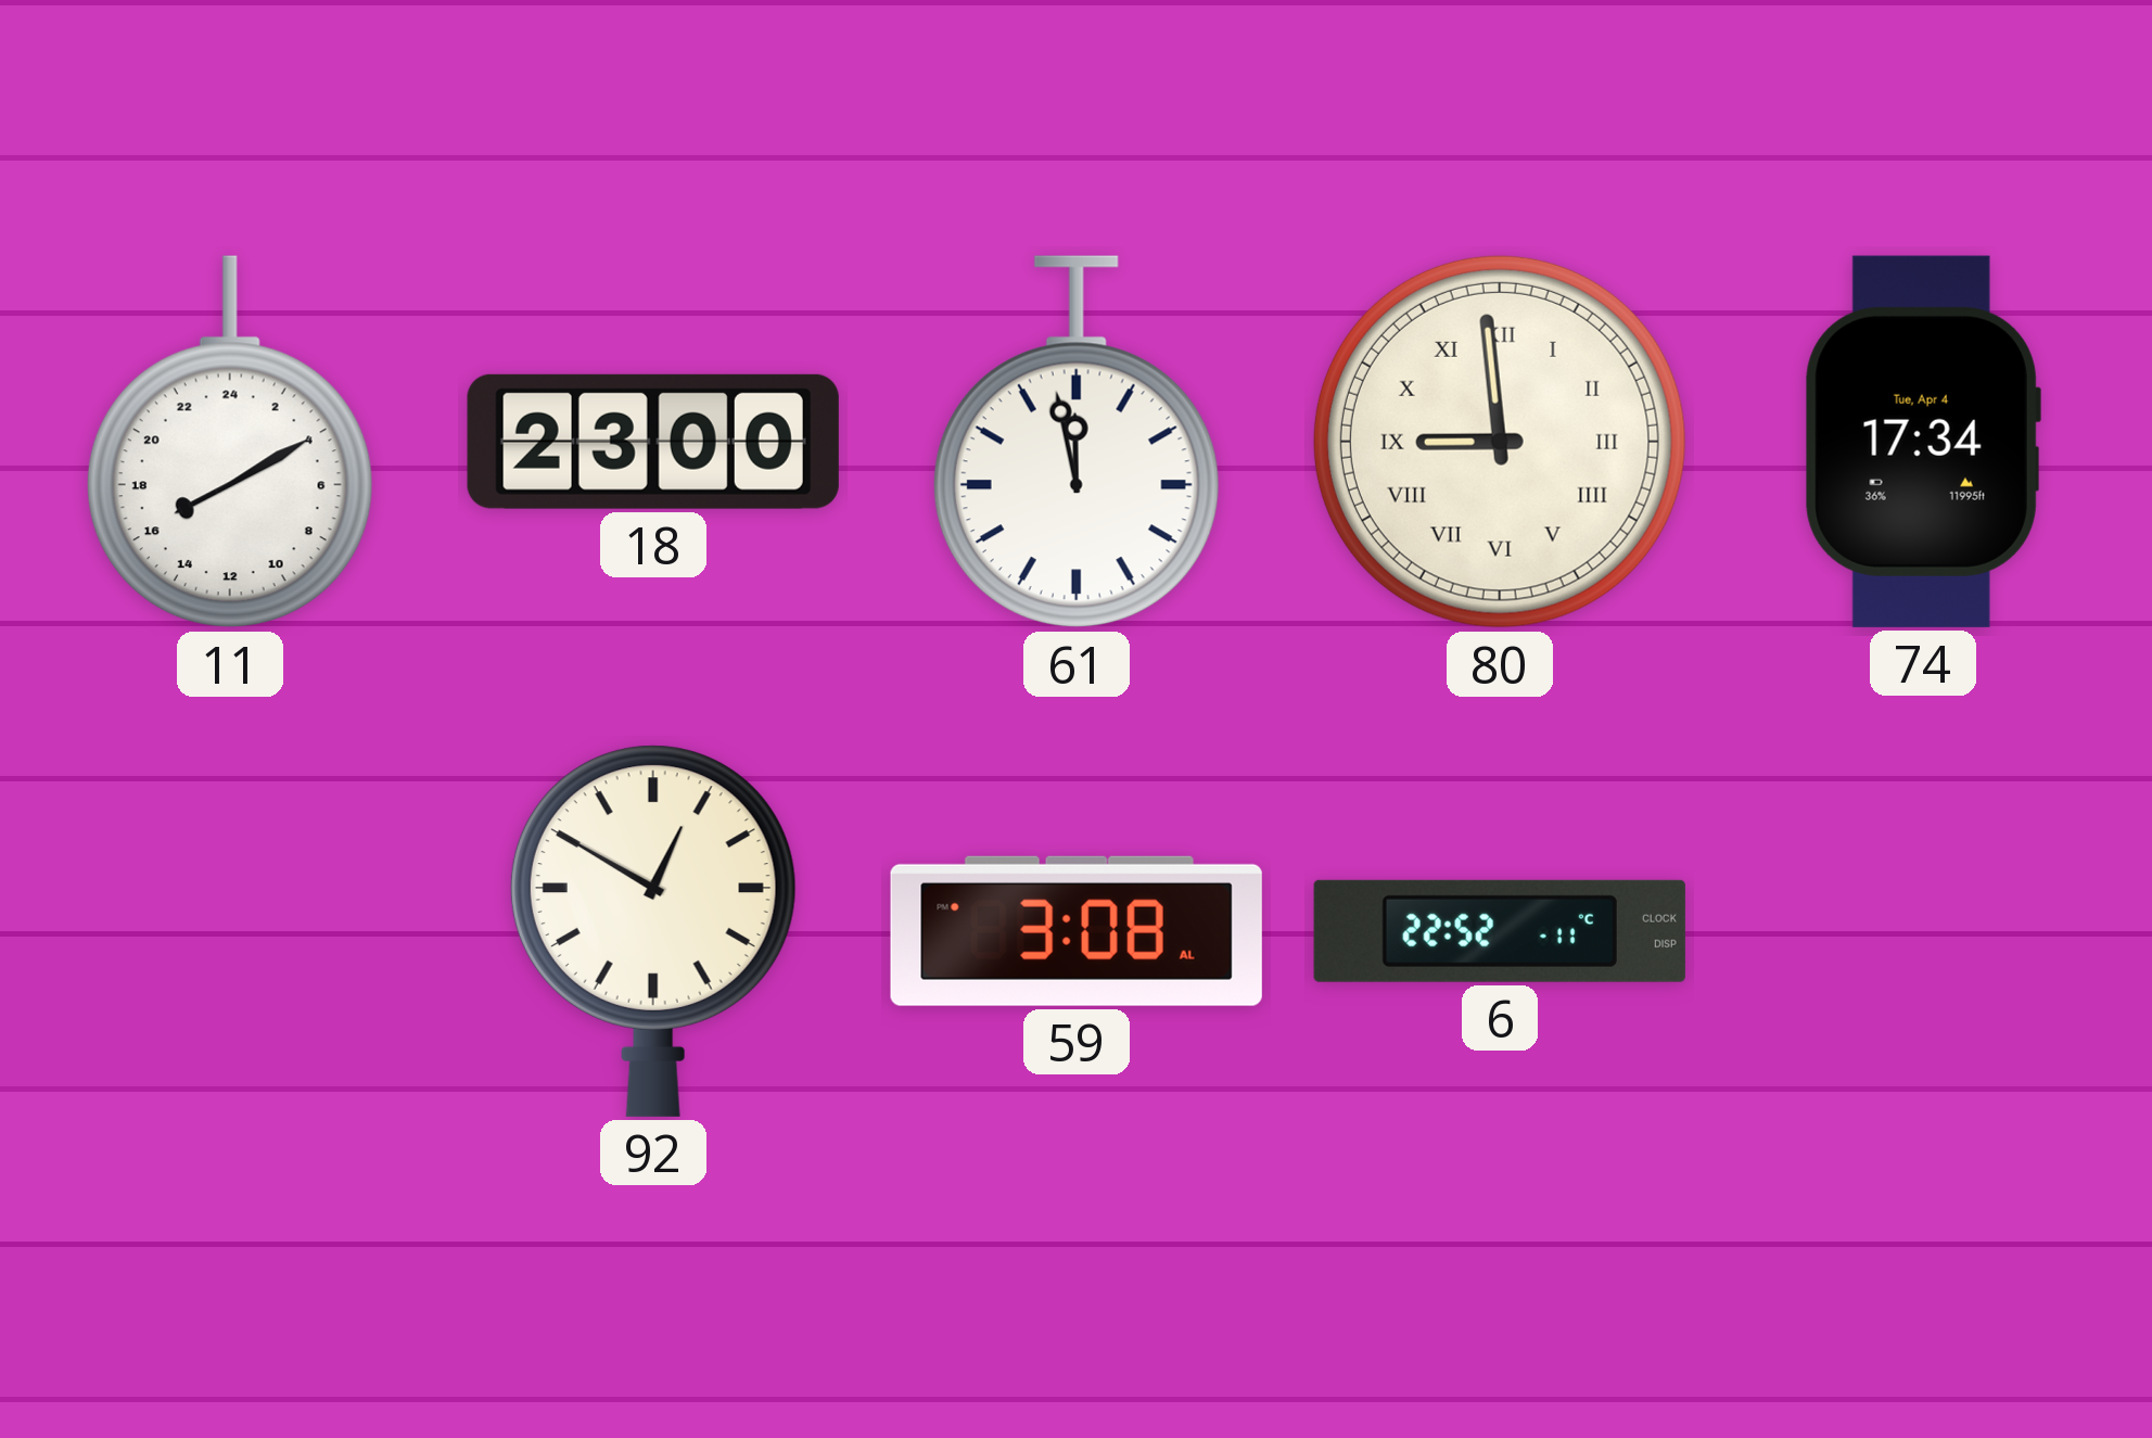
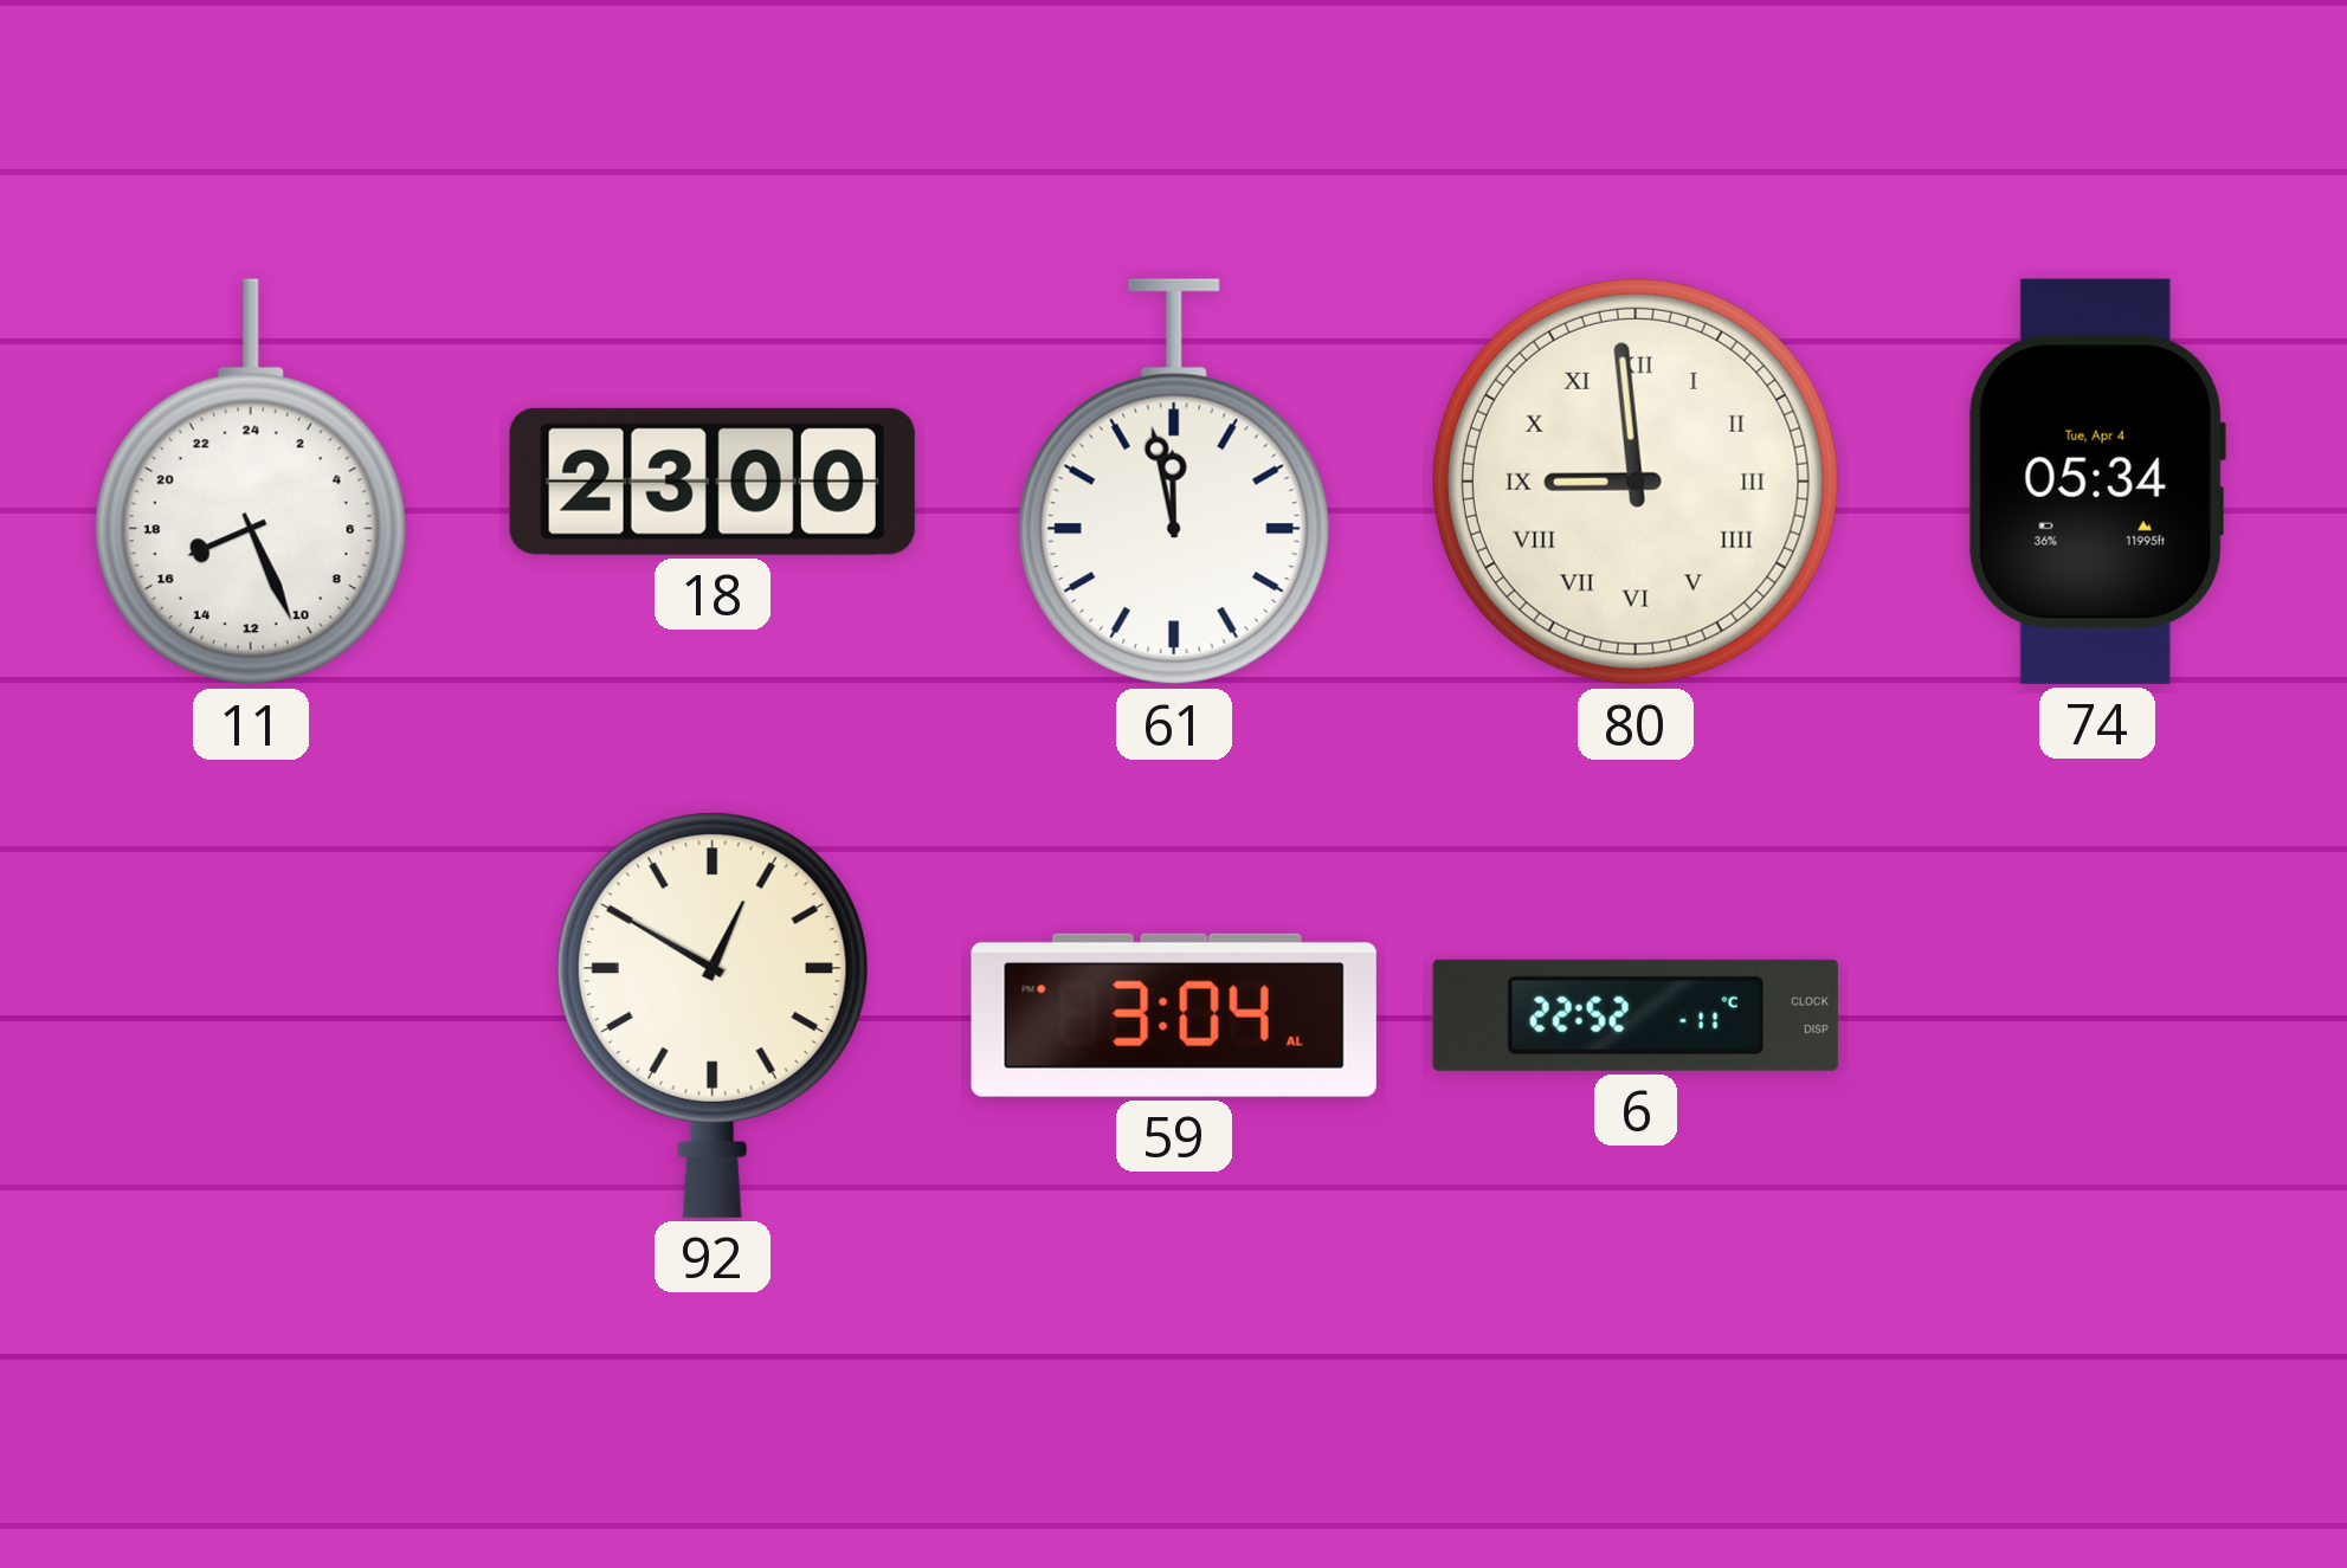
11: 16:10 -> 16:26 (251, 482)
74: 17:34 -> 05:34 (2097, 482)
59: 3:08 -> 3:04 (1174, 1015)
